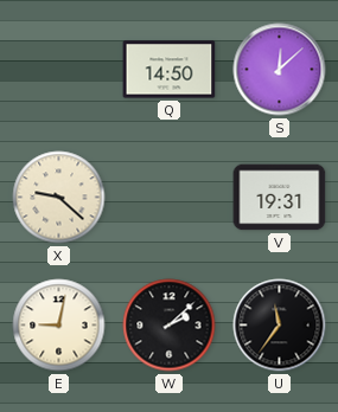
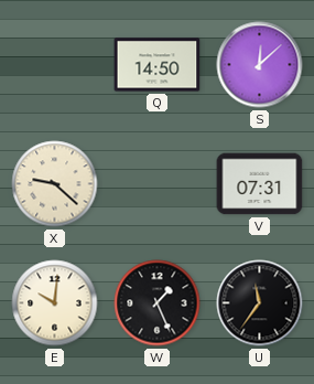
V: 19:31 -> 07:31 (260, 184)
E: 9:02 -> 10:01 (55, 303)
W: 2:08 -> 1:26 (158, 303)
